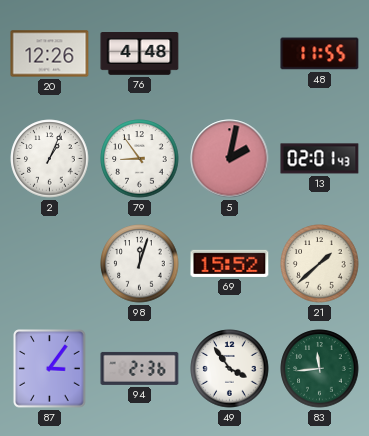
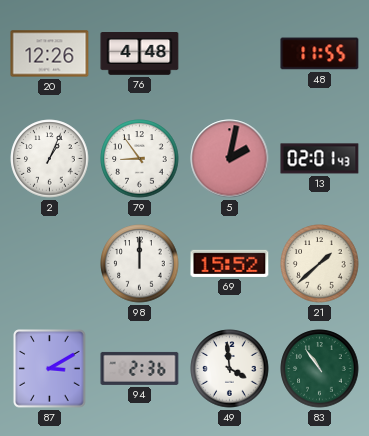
98: 12:03 -> 12:00 (140, 264)
87: 3:06 -> 3:10 (50, 369)
49: 3:54 -> 3:59 (230, 369)
83: 11:44 -> 10:54 (320, 369)
